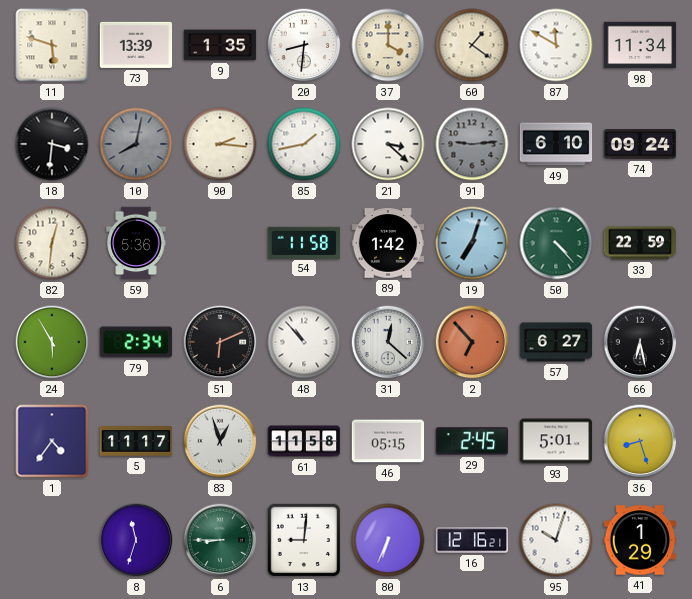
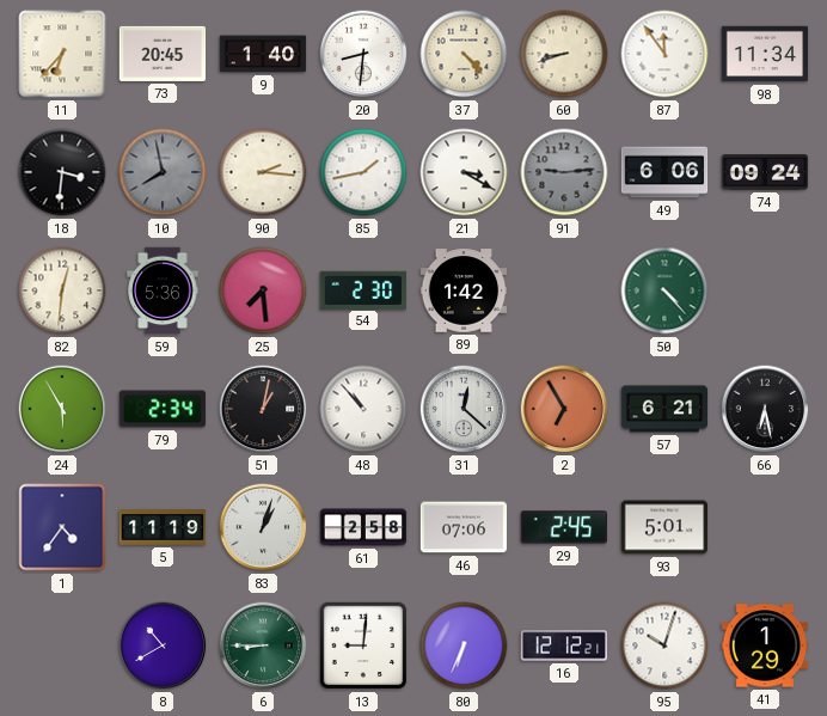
11: 5:48 -> 6:37 (62, 54)
73: 13:39 -> 20:45 (163, 54)
9: 1:35 -> 1:40 (263, 54)
37: 4:00 -> 4:23 (464, 54)
60: 1:21 -> 8:42 (564, 54)
87: 11:50 -> 11:54 (664, 54)
10: 8:02 -> 7:58 (163, 172)
21: 3:22 -> 3:20 (464, 172)
49: 6:10 -> 6:06 (664, 172)
25: none -> 7:29 (263, 290)
54: 11:58 -> 2:30 (363, 289)
19: 7:03 -> none (472, 243)
33: 22:59 -> none (640, 243)
51: 6:11 -> 1:02 (263, 409)
2: 6:53 -> 6:55 (564, 409)
57: 6:27 -> 6:21 (664, 409)
5: 11:17 -> 11:19 (163, 527)
83: 12:57 -> 1:03 (263, 527)
61: 11:58 -> 2:58 (363, 527)
46: 05:15 -> 07:06 (464, 527)
36: 8:27 -> none (640, 441)
8: 11:33 -> 10:40 (163, 645)
16: 12:16 -> 12:12 (564, 645)
